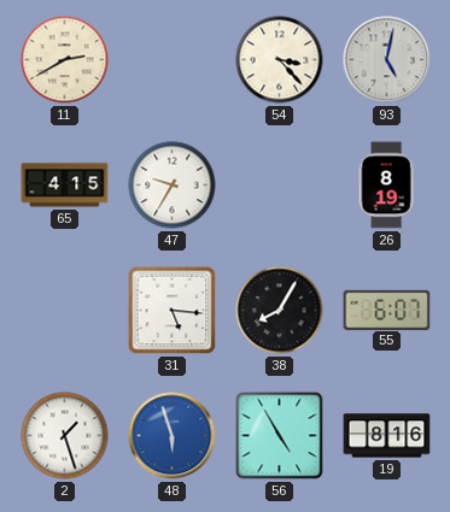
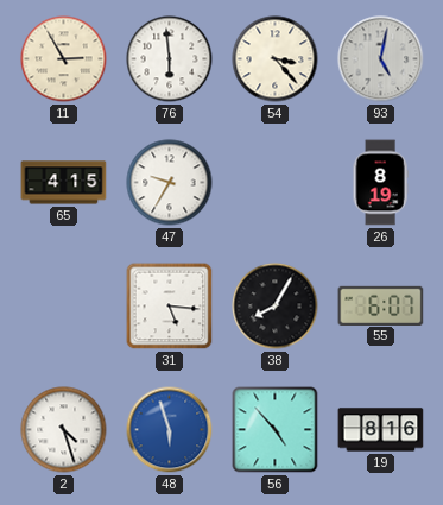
11: 2:40 -> 2:55 (64, 59)
76: none -> 5:59 (170, 59)
2: 1:27 -> 4:27 (64, 430)
56: 4:55 -> 4:53 (276, 430)
